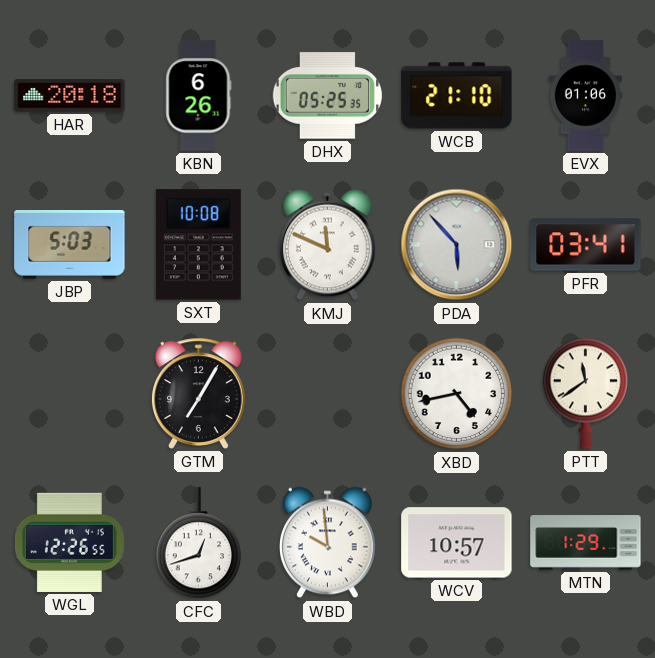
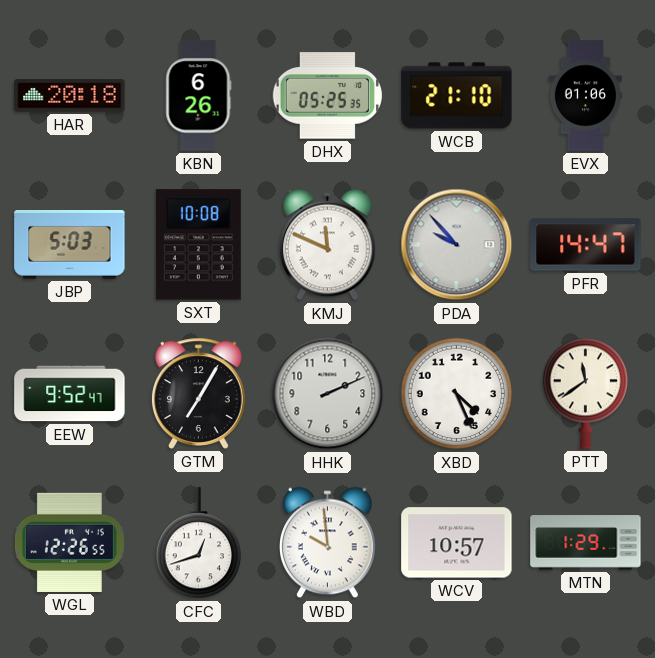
PDA: 5:53 -> 9:53 (457, 245)
PFR: 03:41 -> 14:47 (586, 245)
EEW: none -> 9:52 (70, 394)
HHK: none -> 2:11 (328, 394)
XBD: 4:43 -> 4:26 (457, 394)
